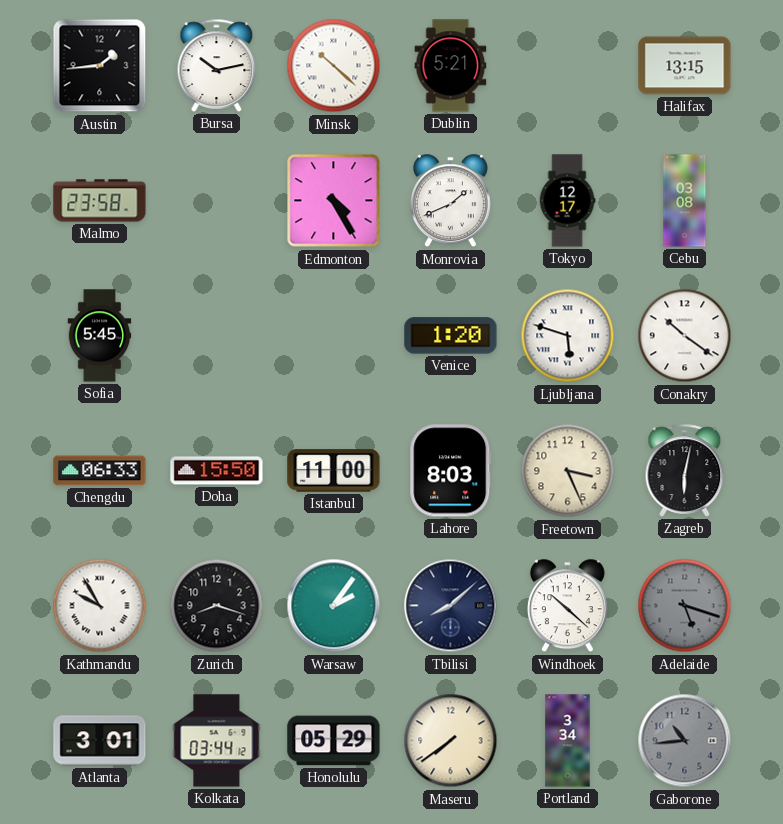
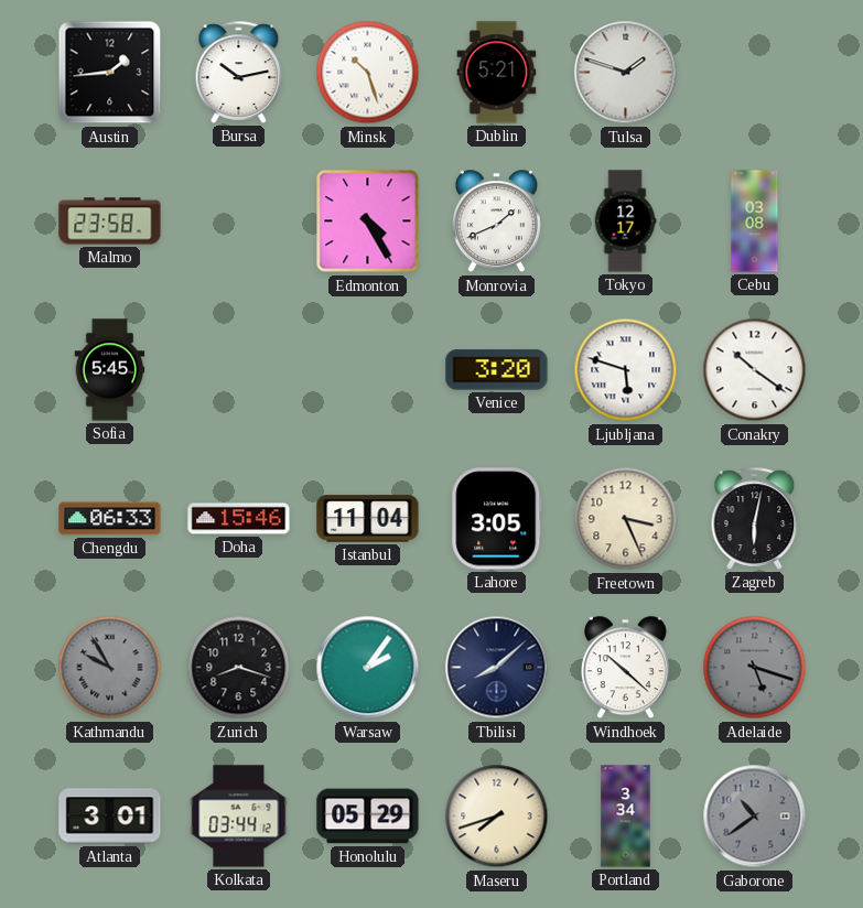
Minsk: 10:22 -> 10:27 (368, 73)
Tulsa: none -> 1:48 (626, 73)
Halifax: 13:15 -> none (685, 66)
Venice: 1:20 -> 3:20 (497, 370)
Doha: 15:50 -> 15:46 (239, 519)
Istanbul: 11:00 -> 11:04 (368, 519)
Lahore: 8:03 -> 3:05 (497, 519)
Kathmandu dial: white -> grey (110, 668)
Maseru: 7:39 -> 7:42 (497, 817)
Gaborone: 10:44 -> 10:39 (755, 817)
